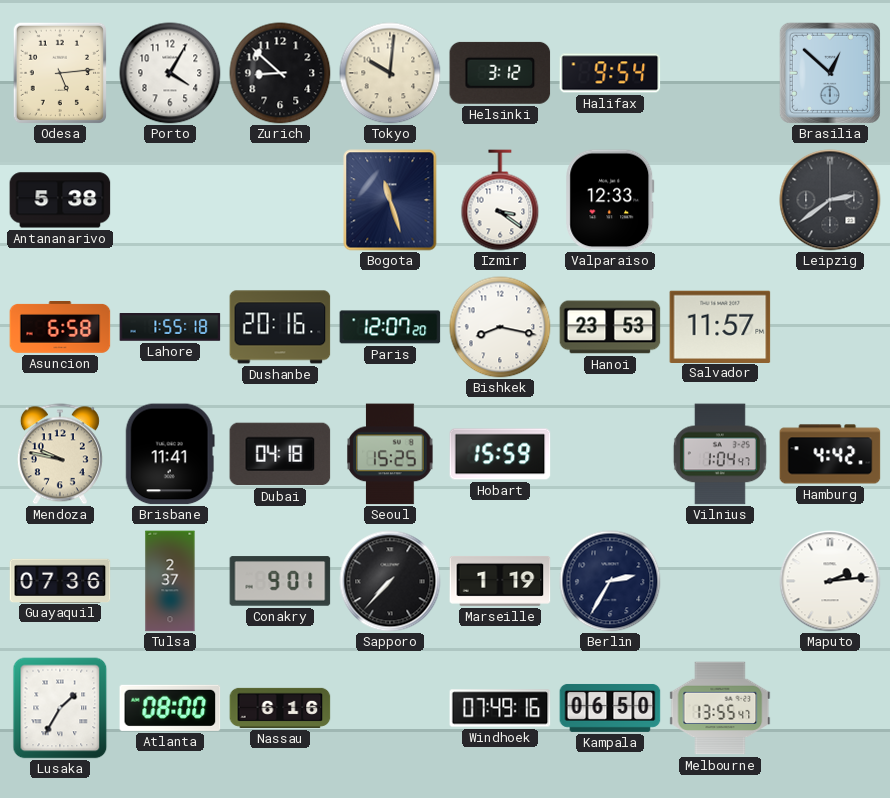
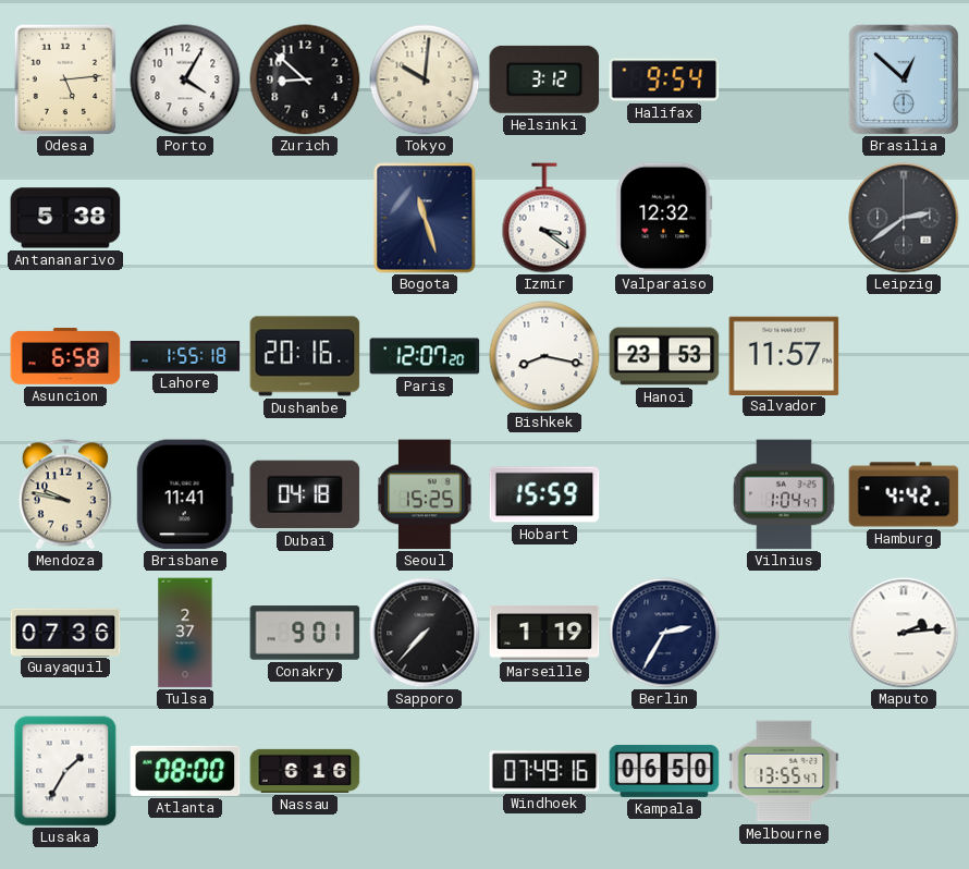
Valparaiso: 12:33 -> 12:32 (664, 218)
